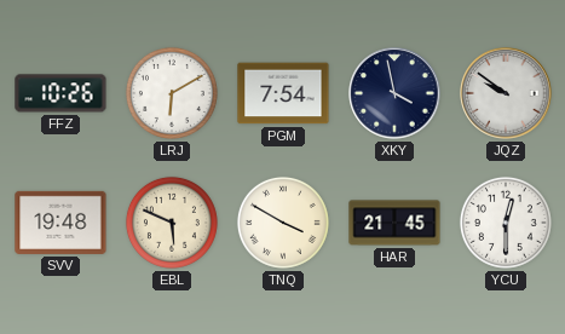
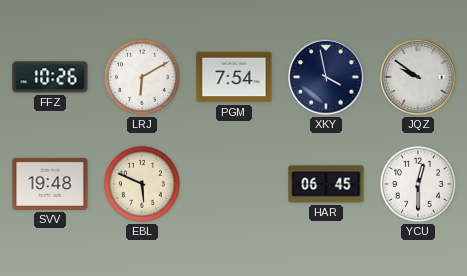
TNQ: 3:50 -> none (283, 223)
HAR: 21:45 -> 06:45 (326, 184)
